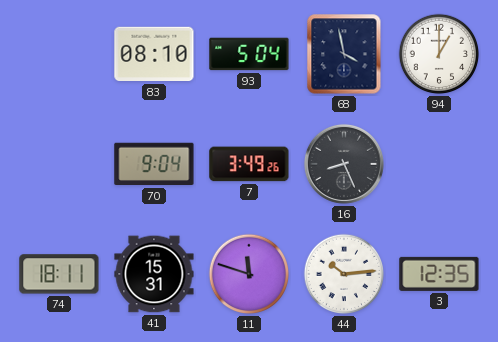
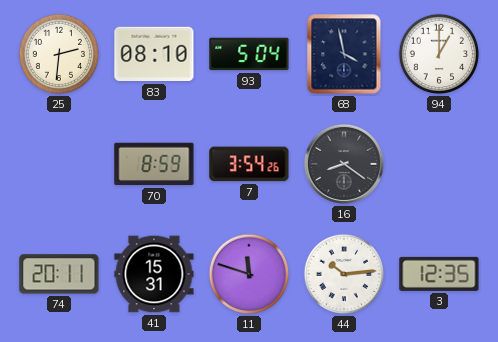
25: none -> 2:31 (59, 54)
70: 9:04 -> 8:59 (154, 164)
7: 3:49 -> 3:54 (249, 164)
16: 8:26 -> 8:21 (344, 164)
74: 18:11 -> 20:11 (59, 274)
